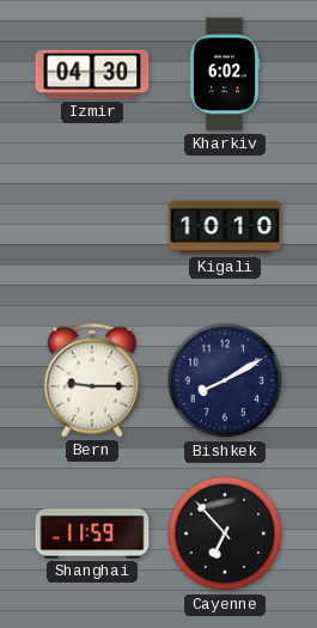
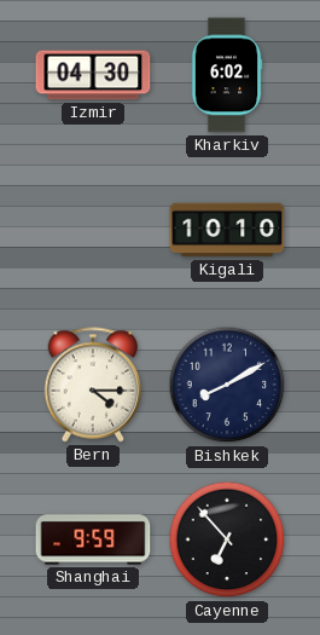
Bern: 9:15 -> 4:15 (93, 385)
Shanghai: 11:59 -> 9:59 (93, 539)
